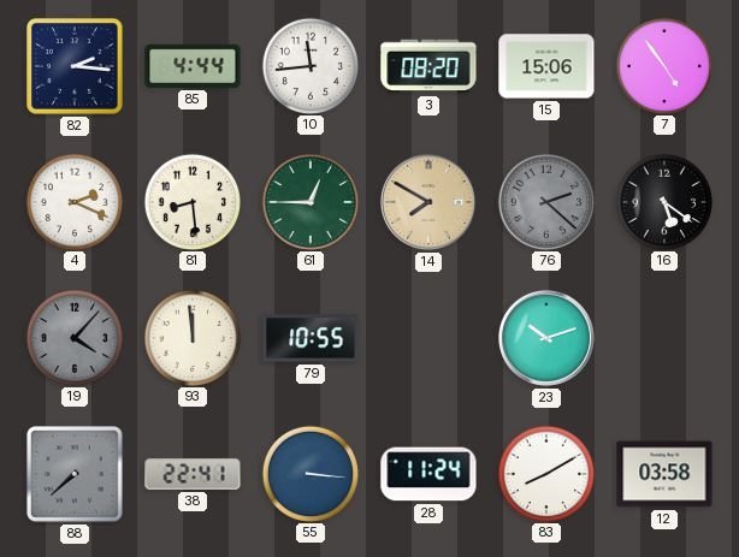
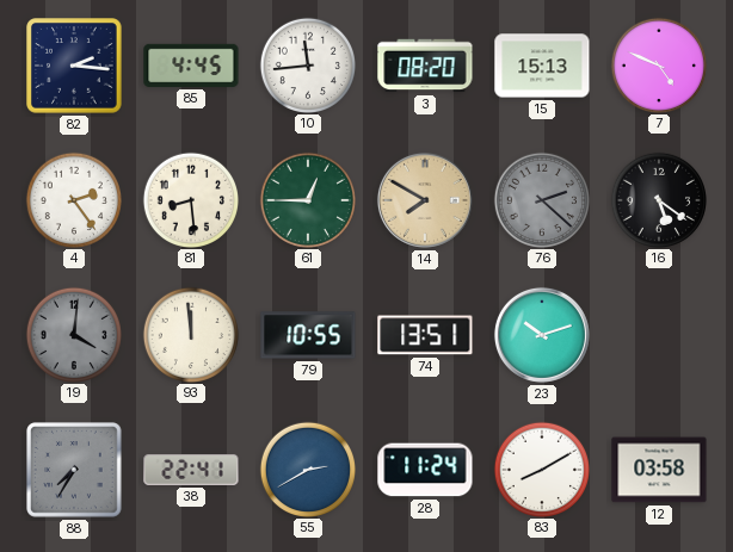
85: 4:44 -> 4:45 (191, 66)
15: 15:06 -> 15:13 (542, 66)
7: 4:54 -> 4:49 (658, 64)
4: 2:19 -> 2:24 (73, 199)
19: 4:07 -> 4:01 (73, 334)
74: none -> 13:51 (425, 335)
88: 7:38 -> 7:35 (74, 470)
55: 3:16 -> 2:40 (307, 469)
